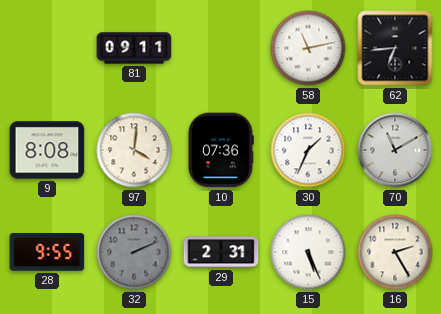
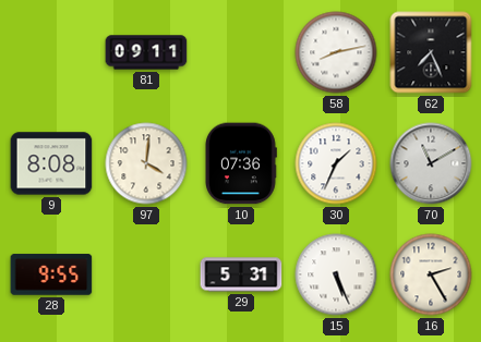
58: 11:13 -> 8:13 (336, 52)
62: 6:44 -> 7:26 (431, 52)
32: 2:11 -> none (134, 252)
29: 2:31 -> 5:31 (241, 274)
